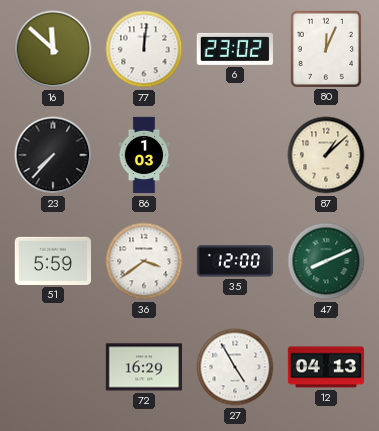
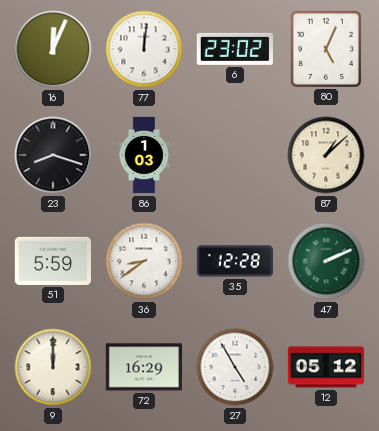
16: 11:52 -> 12:04 (53, 49)
80: 12:04 -> 5:04 (325, 48)
23: 7:37 -> 8:18 (53, 155)
36: 3:39 -> 8:39 (144, 261)
35: 12:00 -> 12:28 (235, 261)
47: 8:11 -> 2:11 (326, 261)
9: none -> 12:00 (53, 367)
12: 04:13 -> 05:12 (326, 367)
